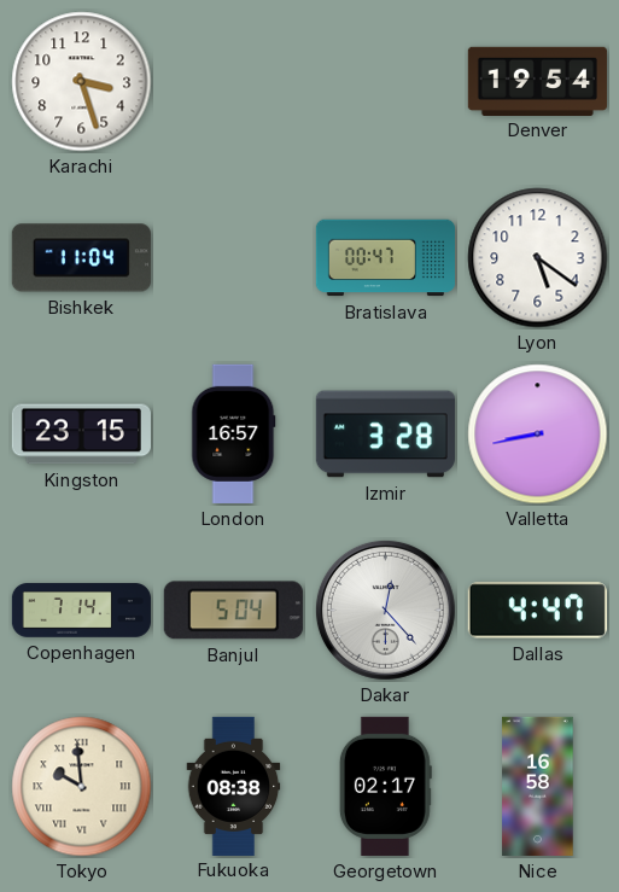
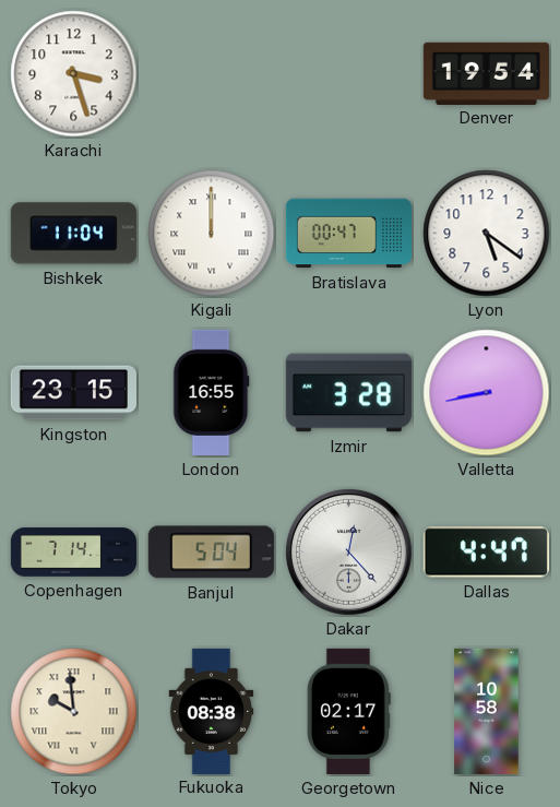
Kigali: none -> 12:00 (212, 234)
London: 16:57 -> 16:55 (212, 392)
Nice: 16:58 -> 10:58 (487, 711)
